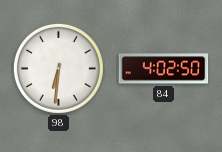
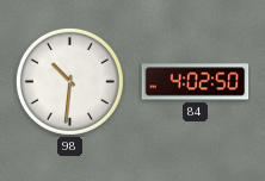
98: 6:31 -> 10:31 (69, 81)
